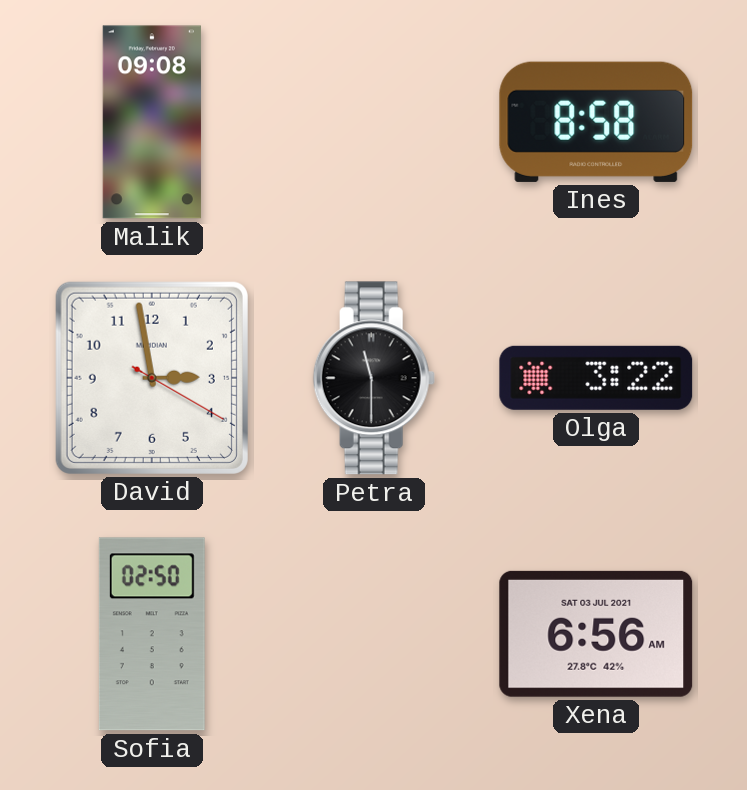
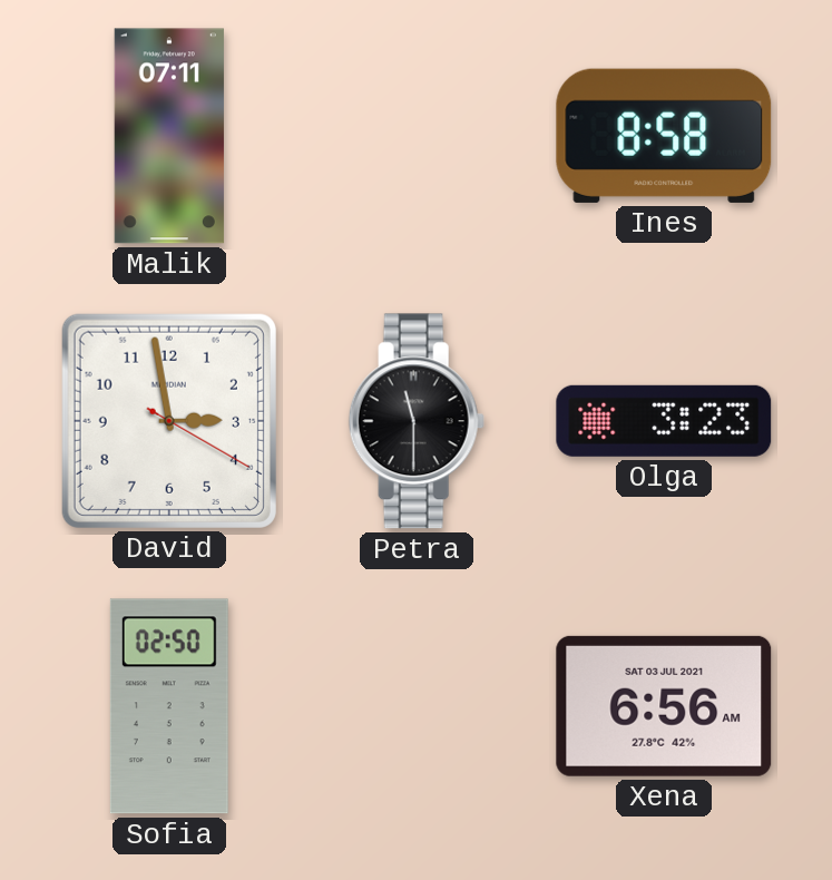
Malik: 09:08 -> 07:11 (169, 136)
Olga: 3:22 -> 3:23 (664, 421)
